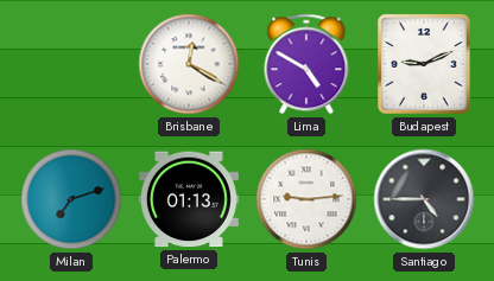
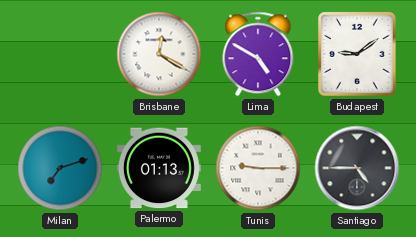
Budapest: 9:11 -> 9:09 (358, 55)
Tunis: 9:14 -> 9:15 (258, 168)
